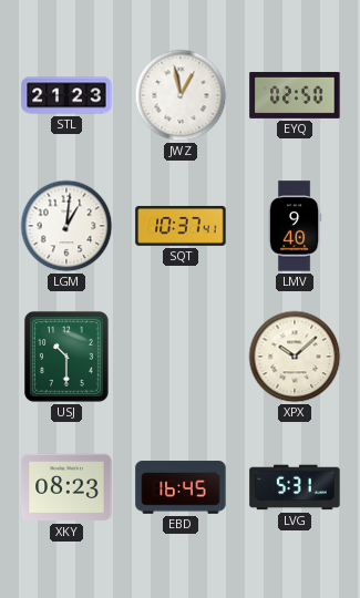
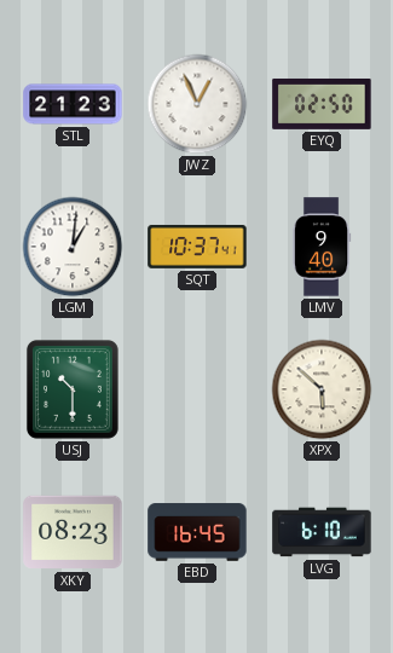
JWZ: 12:58 -> 12:56 (197, 104)
XPX: 10:08 -> 5:52 (322, 389)
LVG: 5:31 -> 6:10 (322, 532)
